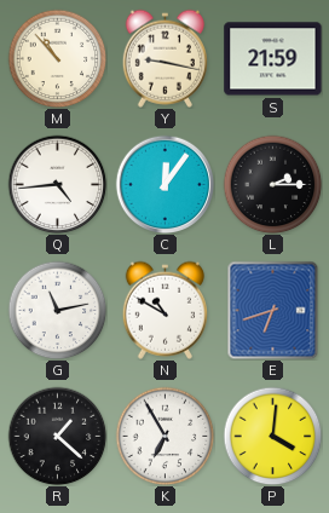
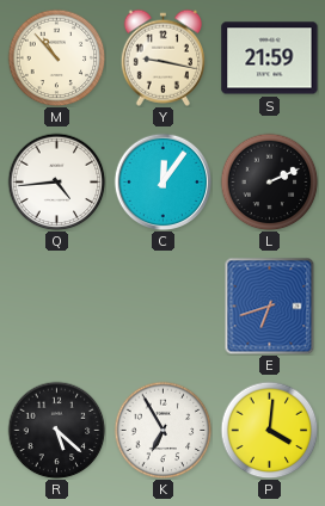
L: 2:15 -> 2:11 (269, 181)
G: 11:13 -> none (57, 310)
N: 10:50 -> none (164, 310)
R: 1:22 -> 5:22 (56, 430)
